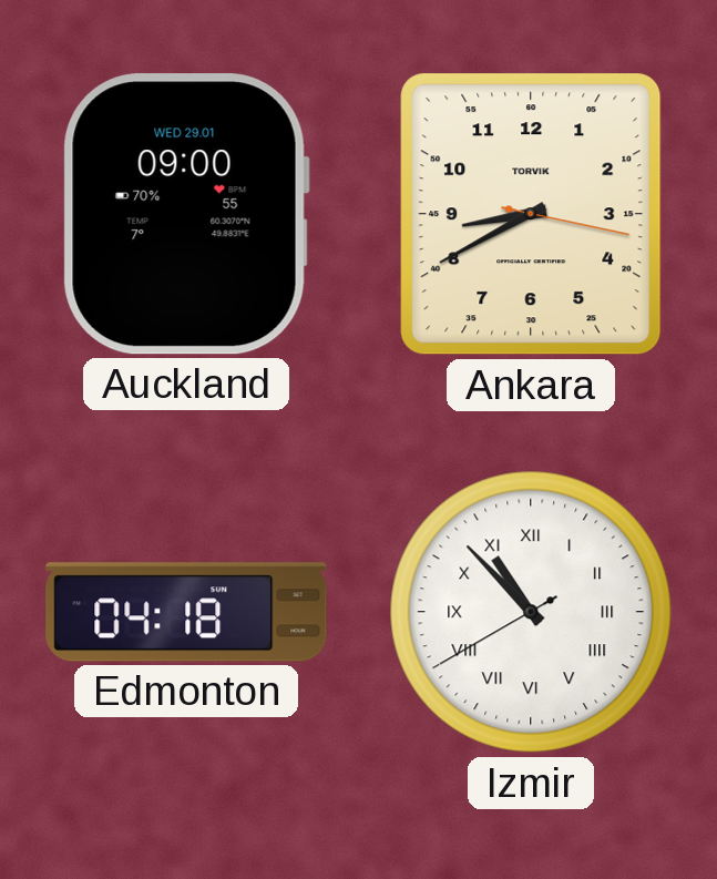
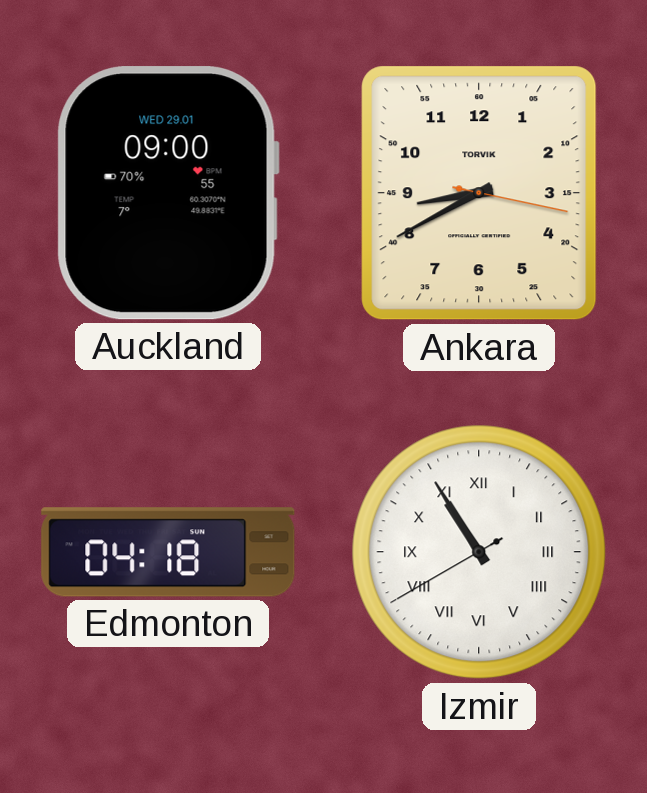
Izmir: 10:52 -> 10:54 (479, 552)
